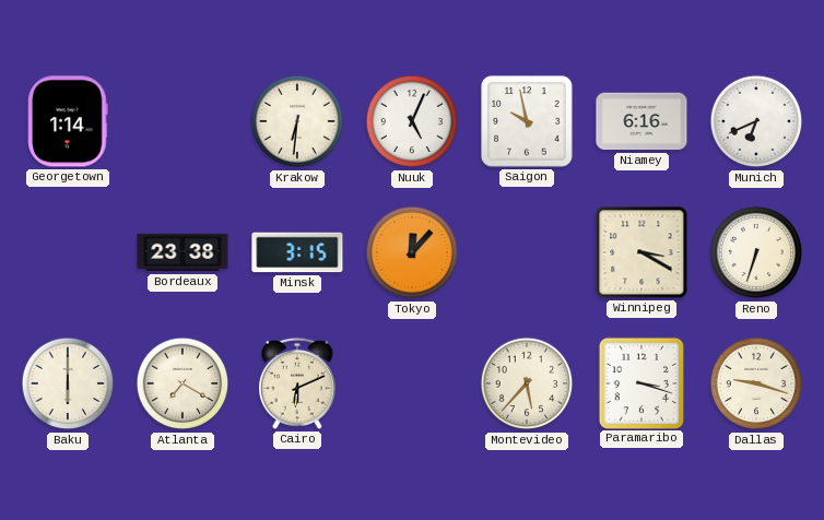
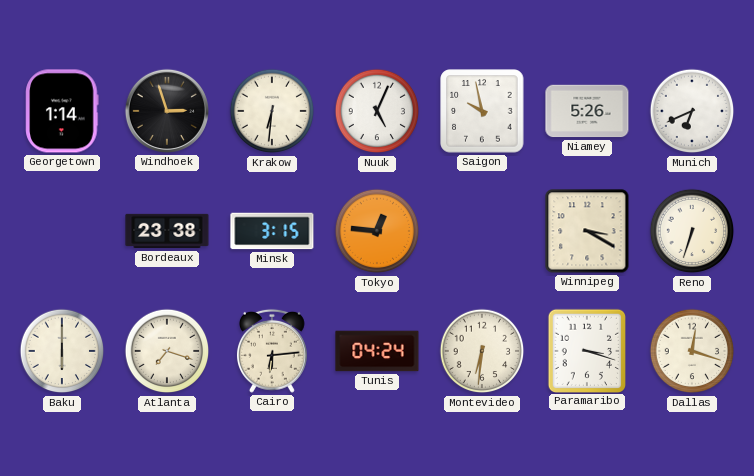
Windhoek: none -> 2:57 (167, 111)
Niamey: 6:16 -> 5:26 (587, 111)
Tokyo: 12:07 -> 12:46 (377, 231)
Atlanta: 7:20 -> 7:18 (167, 351)
Cairo: 6:11 -> 6:14 (272, 351)
Tunis: none -> 04:24 (377, 351)
Montevideo: 5:37 -> 6:31 (482, 351)
Dallas: 9:18 -> 12:18 (692, 351)
